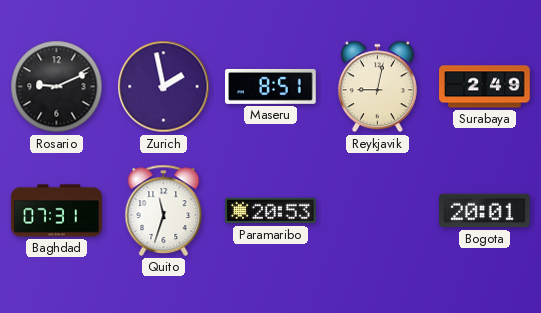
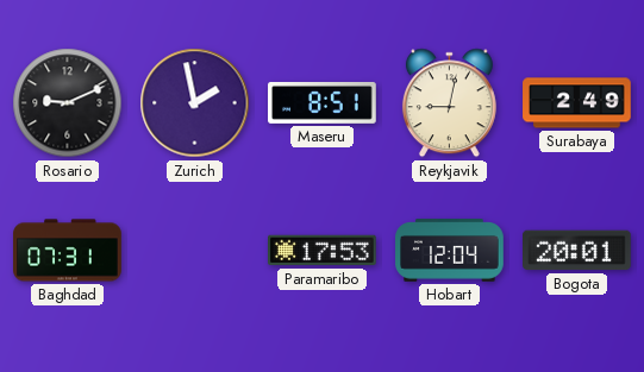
Quito: 11:33 -> none (164, 210)
Paramaribo: 20:53 -> 17:53 (323, 251)
Hobart: none -> 12:04 (450, 251)
